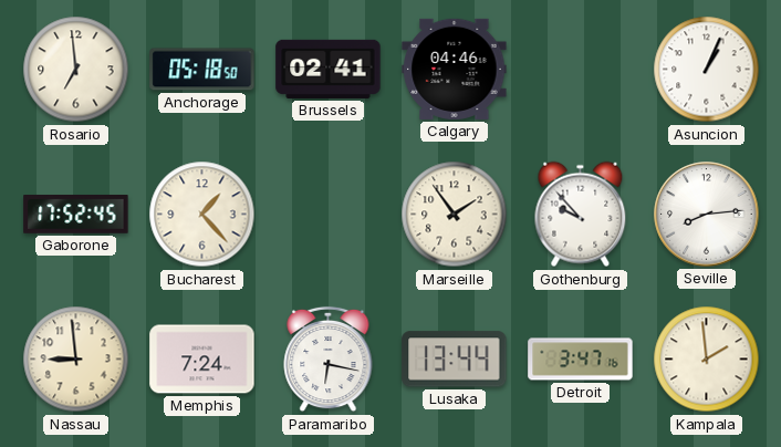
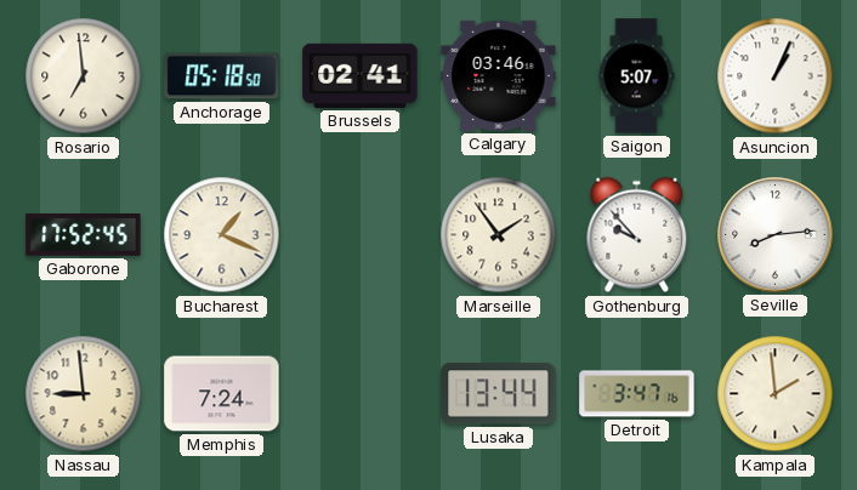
Calgary: 04:46 -> 03:46 (499, 75)
Saigon: none -> 5:07 (636, 76)
Bucharest: 1:23 -> 1:19 (222, 235)
Paramaribo: 6:17 -> none (329, 360)
